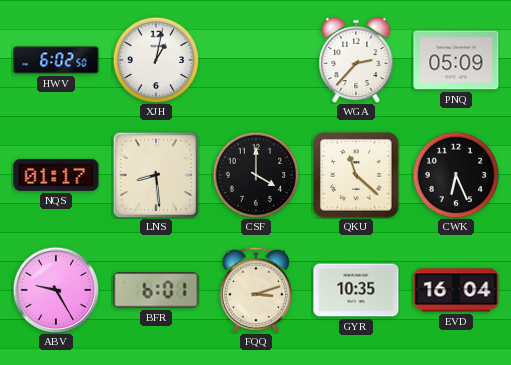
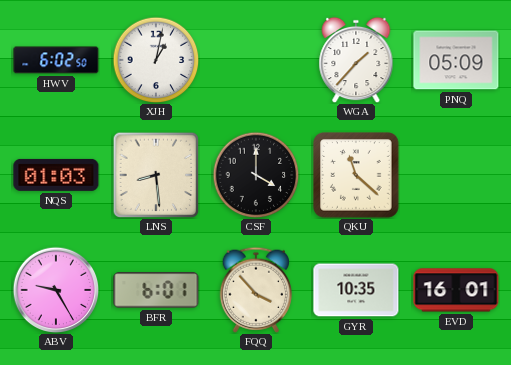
WGA: 2:37 -> 1:37 (356, 60)
NQS: 01:17 -> 01:03 (56, 175)
CWK: 6:26 -> none (456, 175)
FQQ: 3:12 -> 3:53 (255, 290)
EVD: 16:04 -> 16:01 (456, 290)
